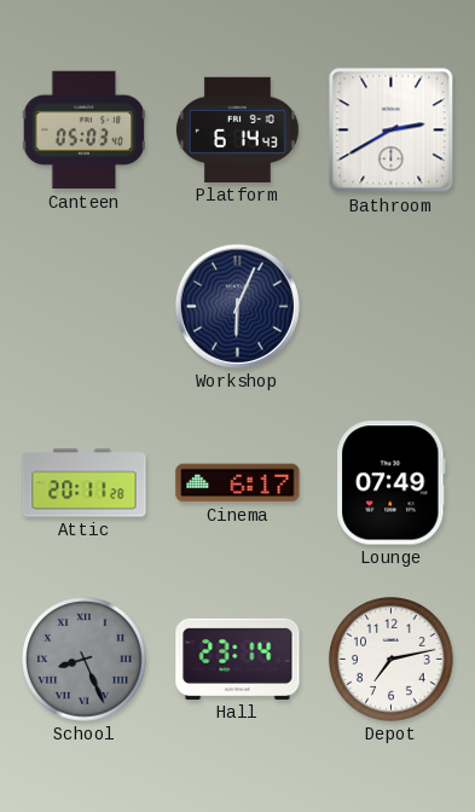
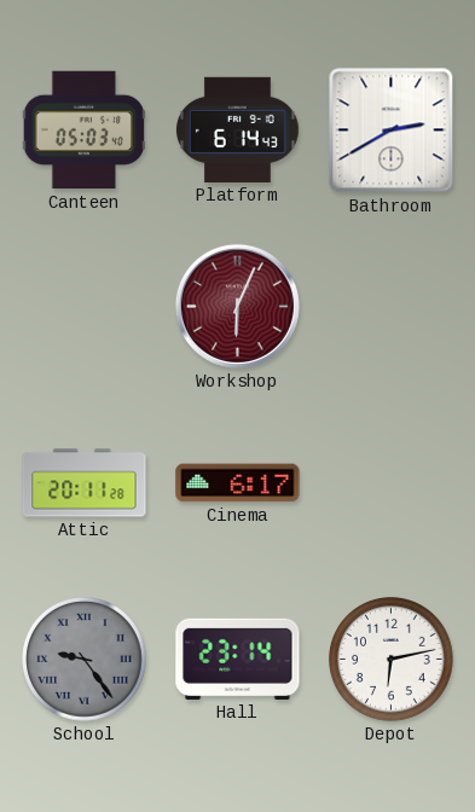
Workshop dial: navy -> burgundy (237, 306)
Lounge: 07:49 -> none (392, 483)
School: 8:26 -> 9:24 (85, 660)
Depot: 7:13 -> 6:13 (392, 660)
